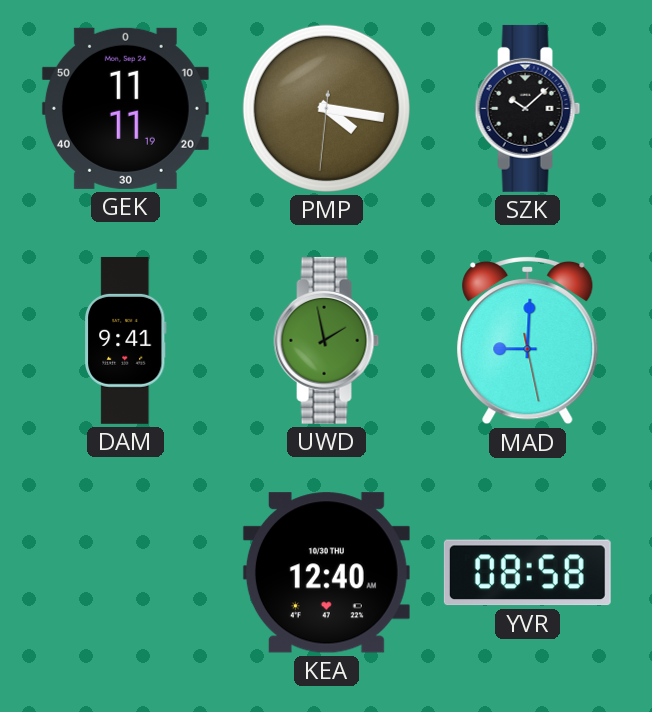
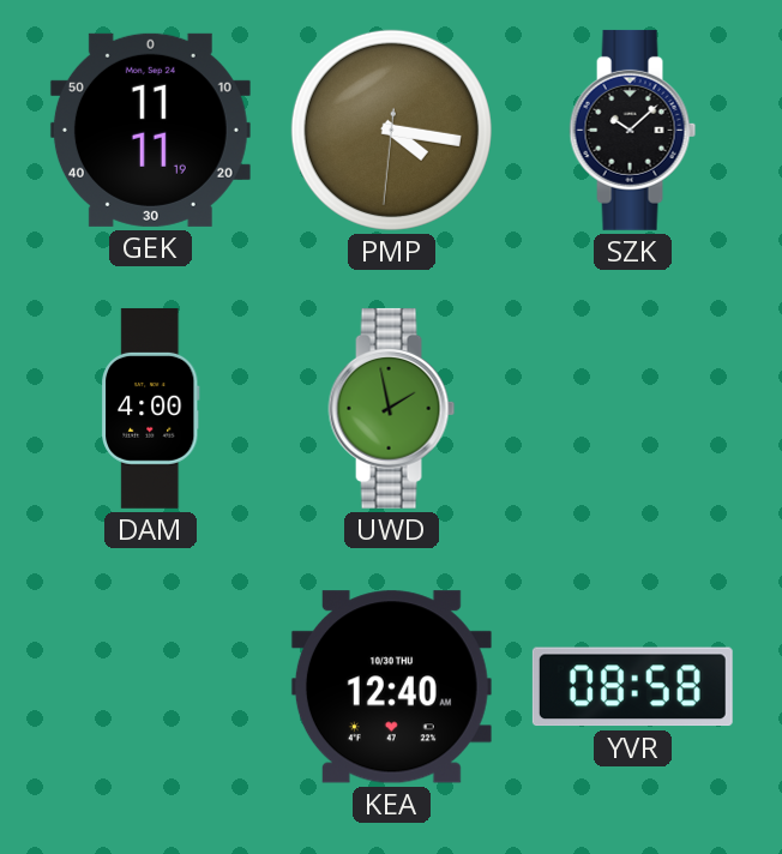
DAM: 9:41 -> 4:00 (151, 408)
MAD: 9:00 -> none (528, 340)
